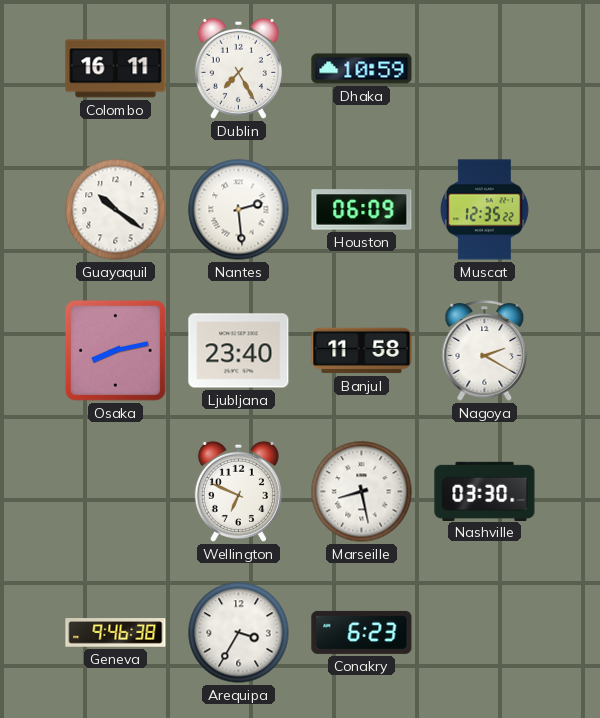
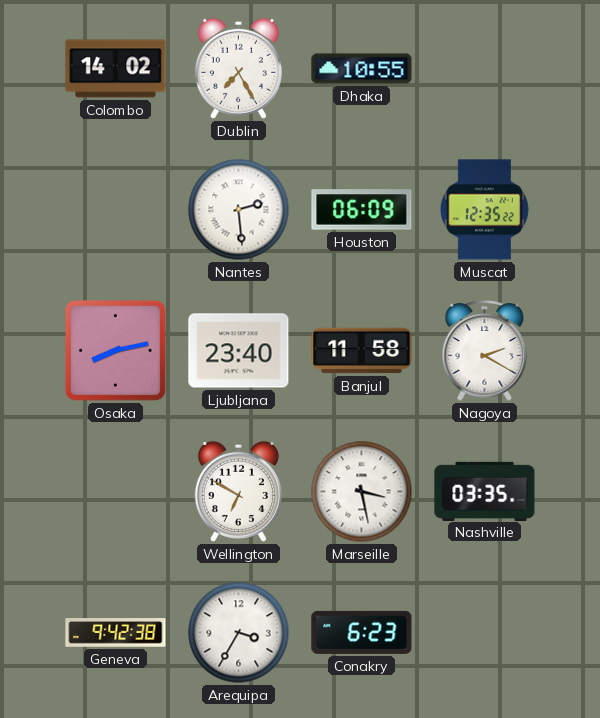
Colombo: 16:11 -> 14:02 (116, 69)
Dhaka: 10:59 -> 10:55 (362, 69)
Guayaquil: 10:21 -> none (116, 210)
Wellington: 6:49 -> 6:50 (238, 491)
Marseille: 8:28 -> 3:28 (362, 492)
Nashville: 03:30 -> 03:35 (485, 491)
Geneva: 9:46 -> 9:42 (116, 633)
